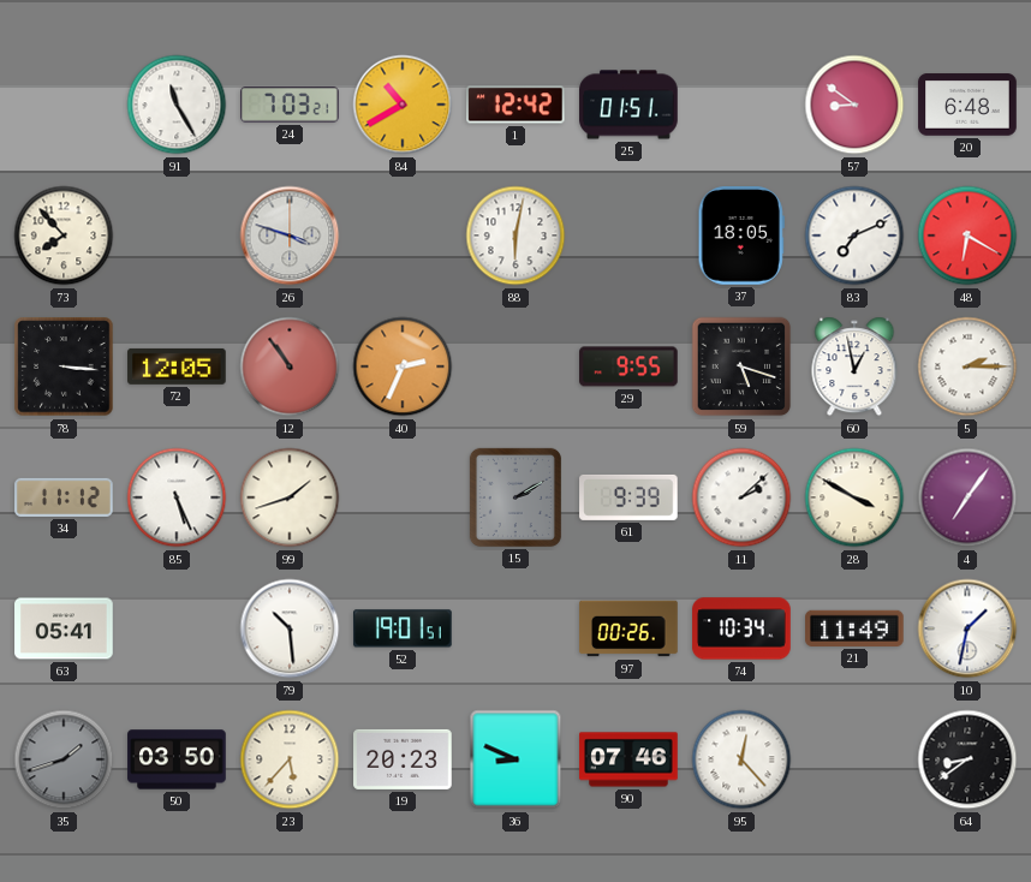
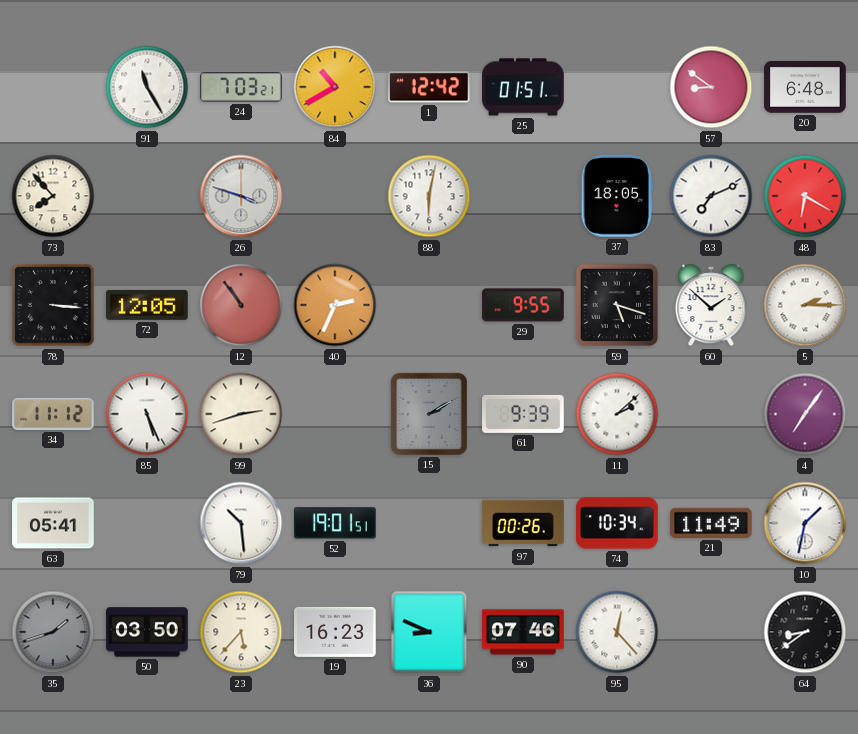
60: 12:58 -> 1:52 (711, 305)
99: 1:42 -> 2:42 (241, 414)
28: 3:50 -> none (854, 497)
19: 20:23 -> 16:23 (335, 632)
